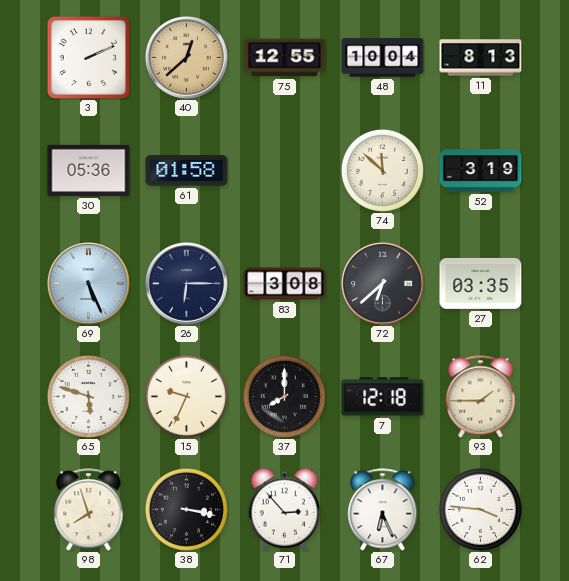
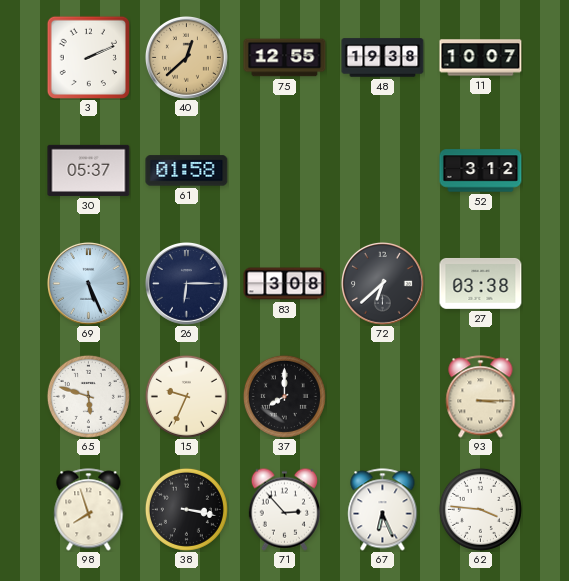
48: 10:04 -> 19:38 (383, 58)
11: 8:13 -> 10:07 (481, 58)
30: 05:36 -> 05:37 (89, 170)
74: 11:52 -> none (382, 170)
52: 3:19 -> 3:12 (481, 171)
27: 03:35 -> 03:38 (481, 283)
7: 12:18 -> none (383, 397)
93: 1:45 -> 3:15 (481, 397)
